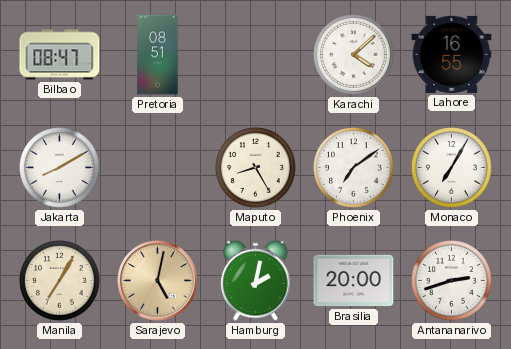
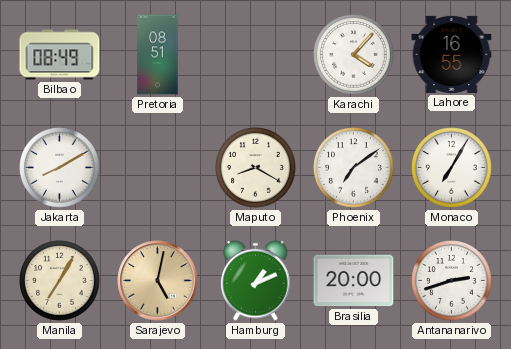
Bilbao: 08:47 -> 08:49 (60, 55)
Karachi: 4:08 -> 4:07 (354, 55)
Maputo: 8:25 -> 8:20 (256, 168)
Hamburg: 2:02 -> 1:11 (256, 280)
